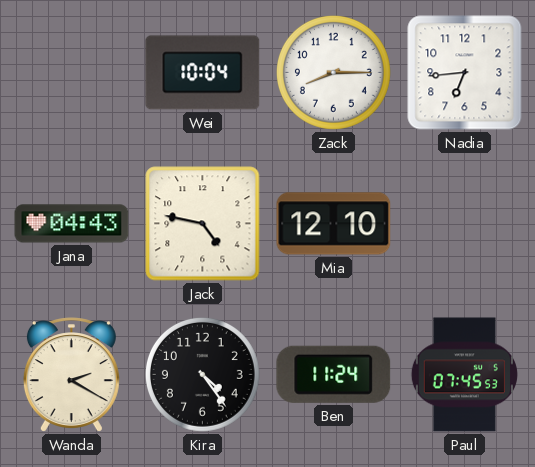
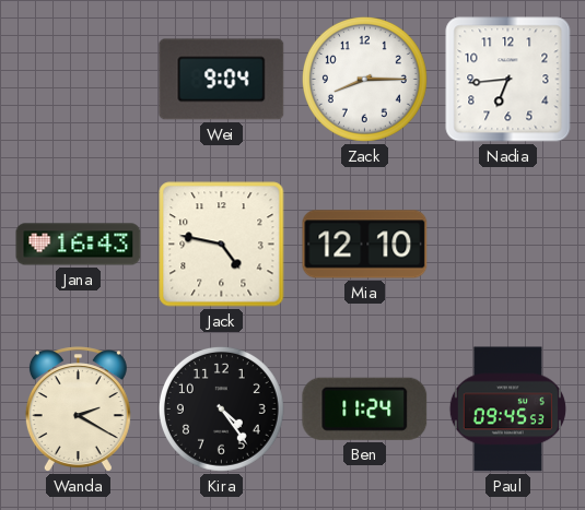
Wei: 10:04 -> 9:04 (222, 80)
Jana: 04:43 -> 16:43 (79, 245)
Paul: 07:45 -> 09:45 (507, 410)
